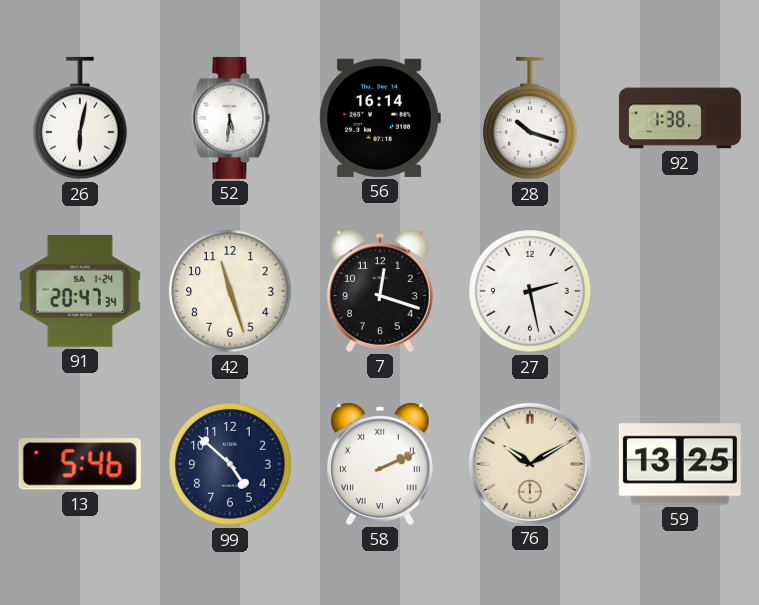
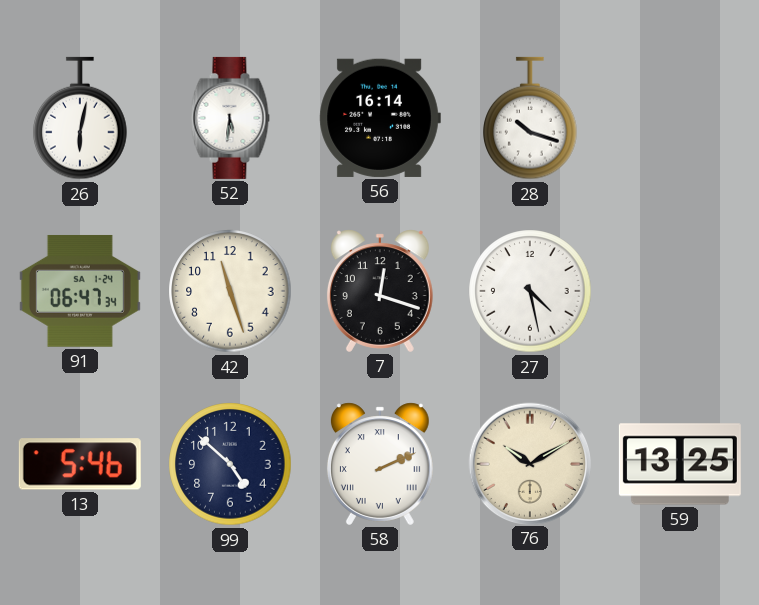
92: 1:38 -> none (680, 118)
91: 20:47 -> 06:47 (80, 291)
27: 2:28 -> 4:28 (530, 291)
